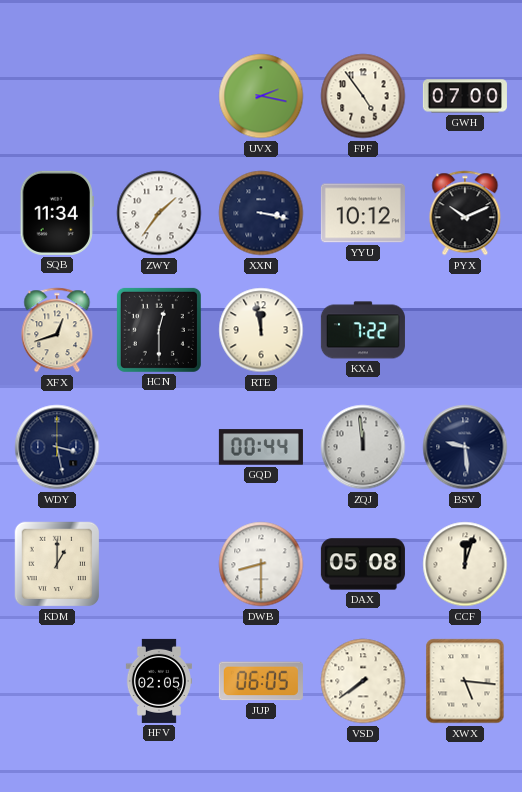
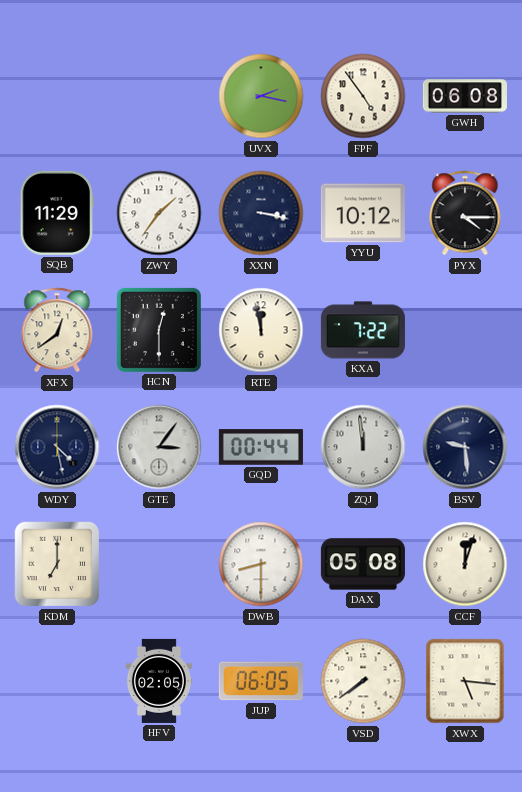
GWH: 07:00 -> 06:08 (465, 96)
SQB: 11:34 -> 11:29 (56, 213)
PYX: 10:11 -> 4:15 (465, 213)
XFX: 12:42 -> 12:39 (57, 330)
WDY: 3:28 -> 4:28 (57, 447)
GTE: none -> 3:06 (159, 447)
KDM: 1:00 -> 7:00 (57, 564)
